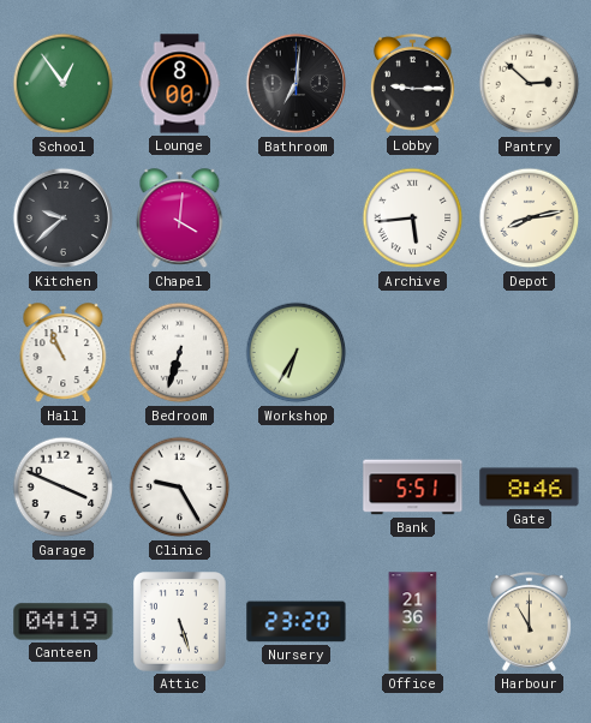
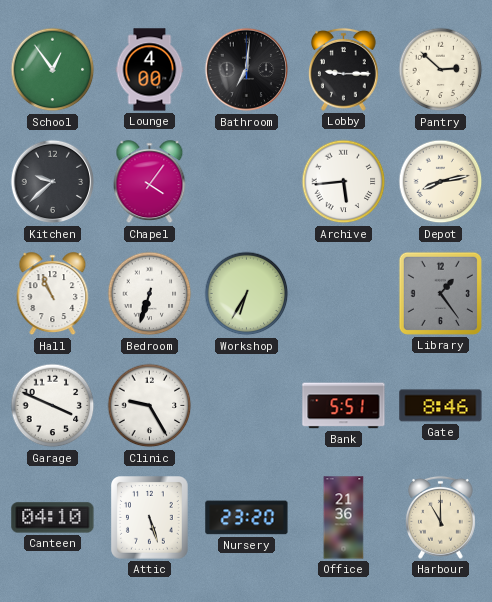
Lounge: 8:00 -> 4:00 (150, 70)
Chapel: 4:01 -> 4:06 (150, 182)
Library: none -> 1:24 (440, 293)
Canteen: 04:19 -> 04:10 (53, 518)
